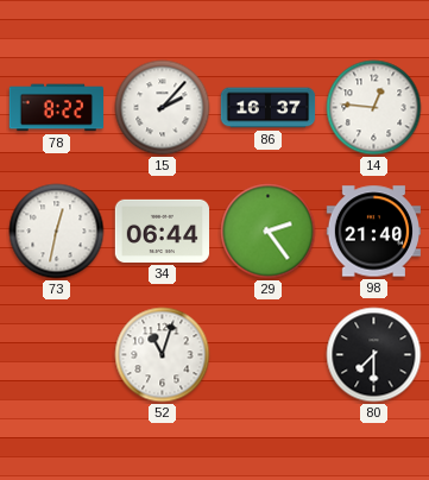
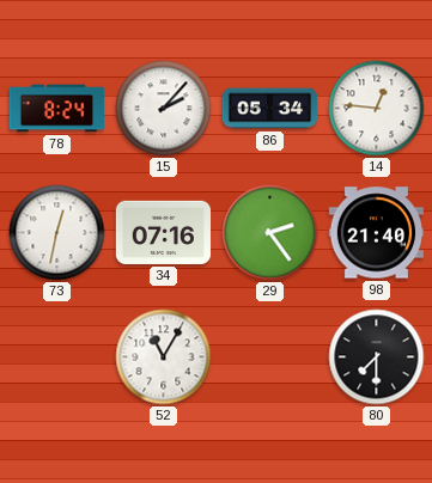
78: 8:22 -> 8:24 (56, 109)
86: 16:37 -> 05:34 (270, 109)
34: 06:44 -> 07:16 (164, 232)
52: 11:03 -> 11:05 (164, 357)
